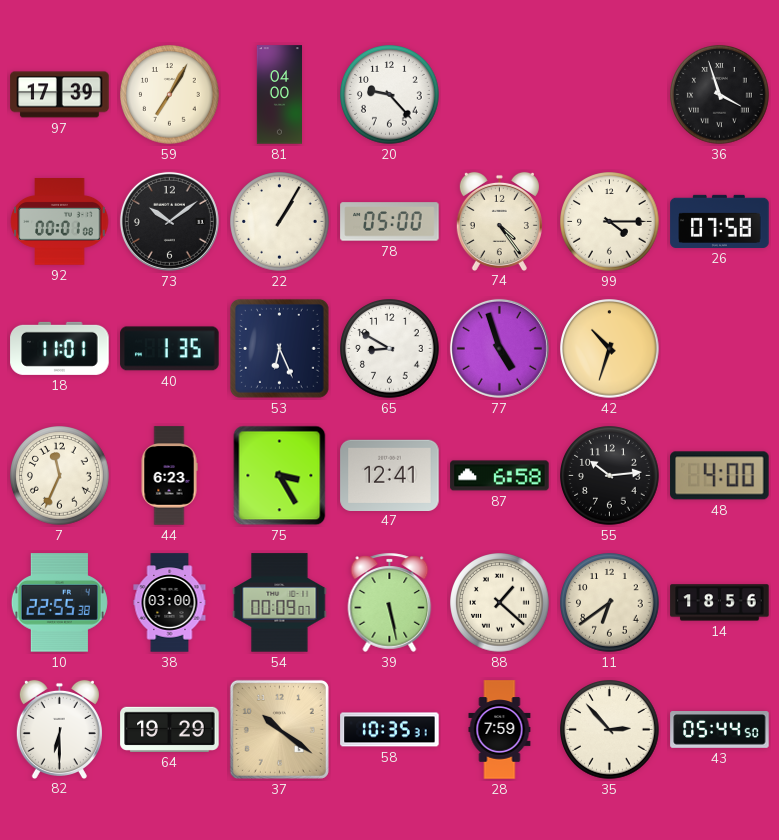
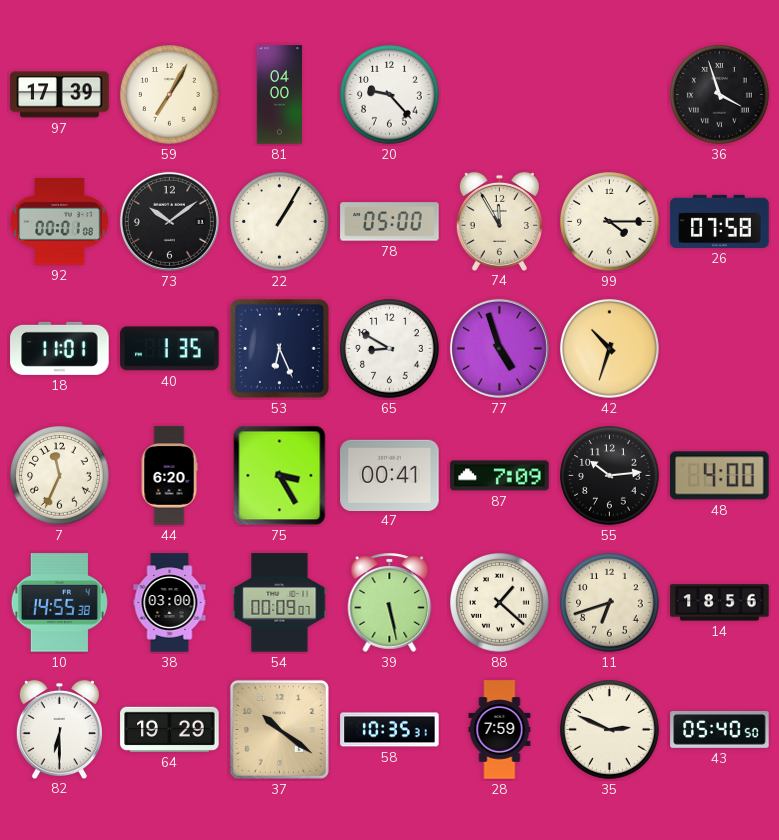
74: 4:24 -> 11:55 (499, 221)
44: 6:23 -> 6:20 (169, 476)
47: 12:41 -> 00:41 (390, 475)
87: 6:58 -> 7:09 (500, 476)
10: 22:55 -> 14:55 (59, 603)
11: 6:39 -> 6:42 (610, 603)
35: 2:53 -> 2:49 (610, 730)
43: 05:44 -> 05:40 (720, 730)
